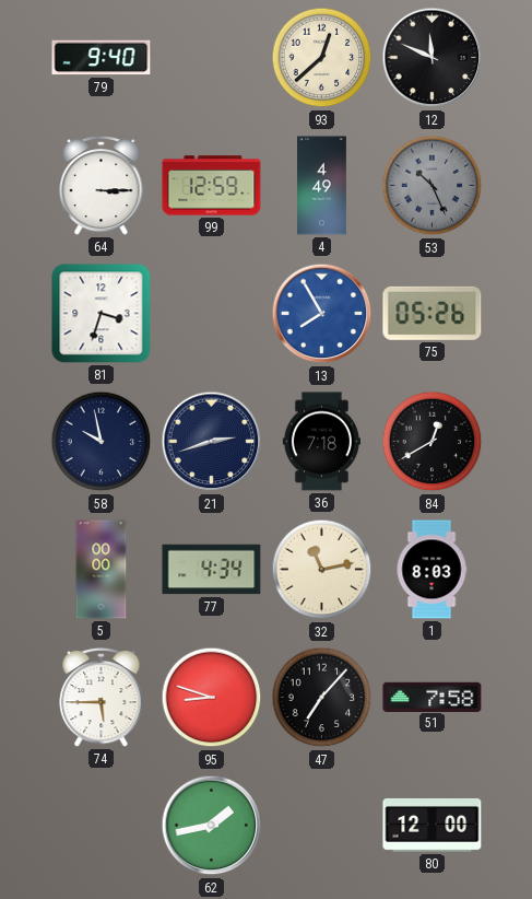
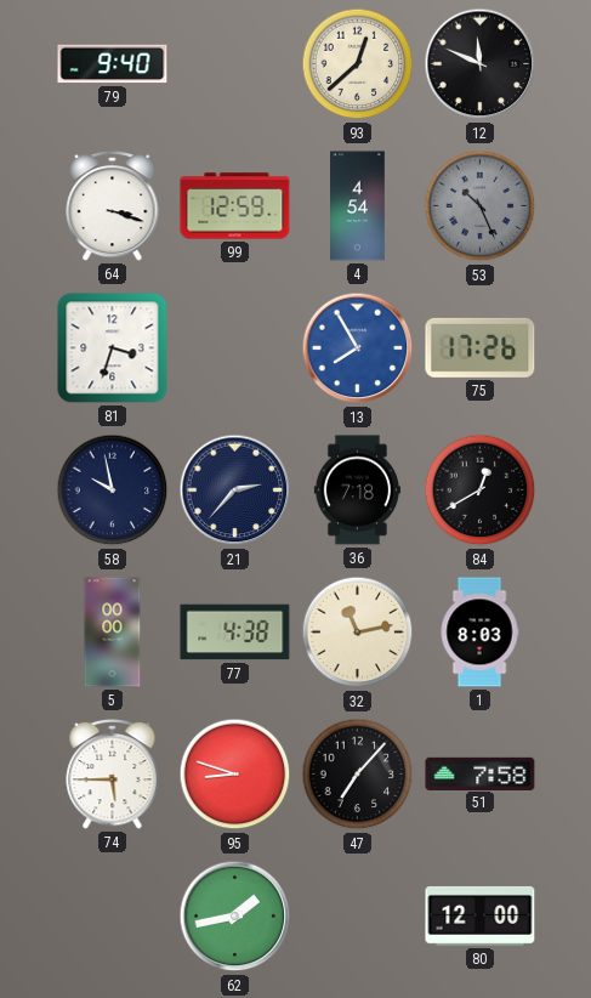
64: 3:15 -> 3:18 (113, 205)
4: 4:49 -> 4:54 (358, 206)
75: 05:26 -> 17:26 (481, 347)
21: 2:42 -> 2:37 (235, 491)
77: 4:34 -> 4:38 (235, 633)
